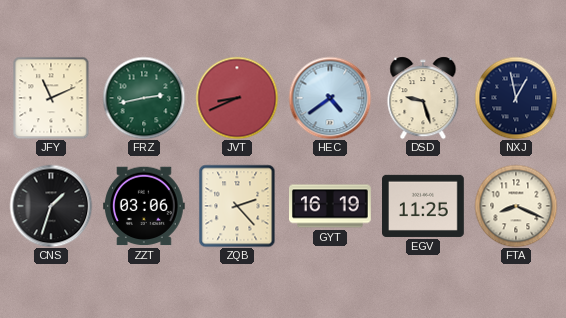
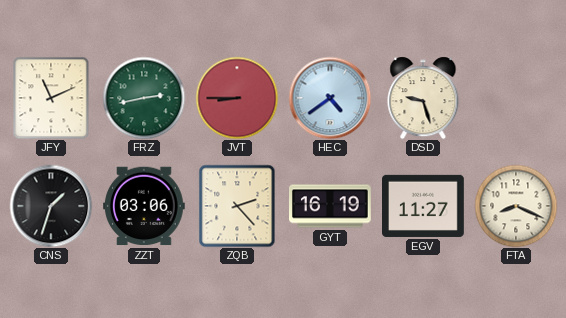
JVT: 8:41 -> 8:45 (237, 98)
NXJ: 12:58 -> none (516, 98)
EGV: 11:25 -> 11:27 (424, 206)
